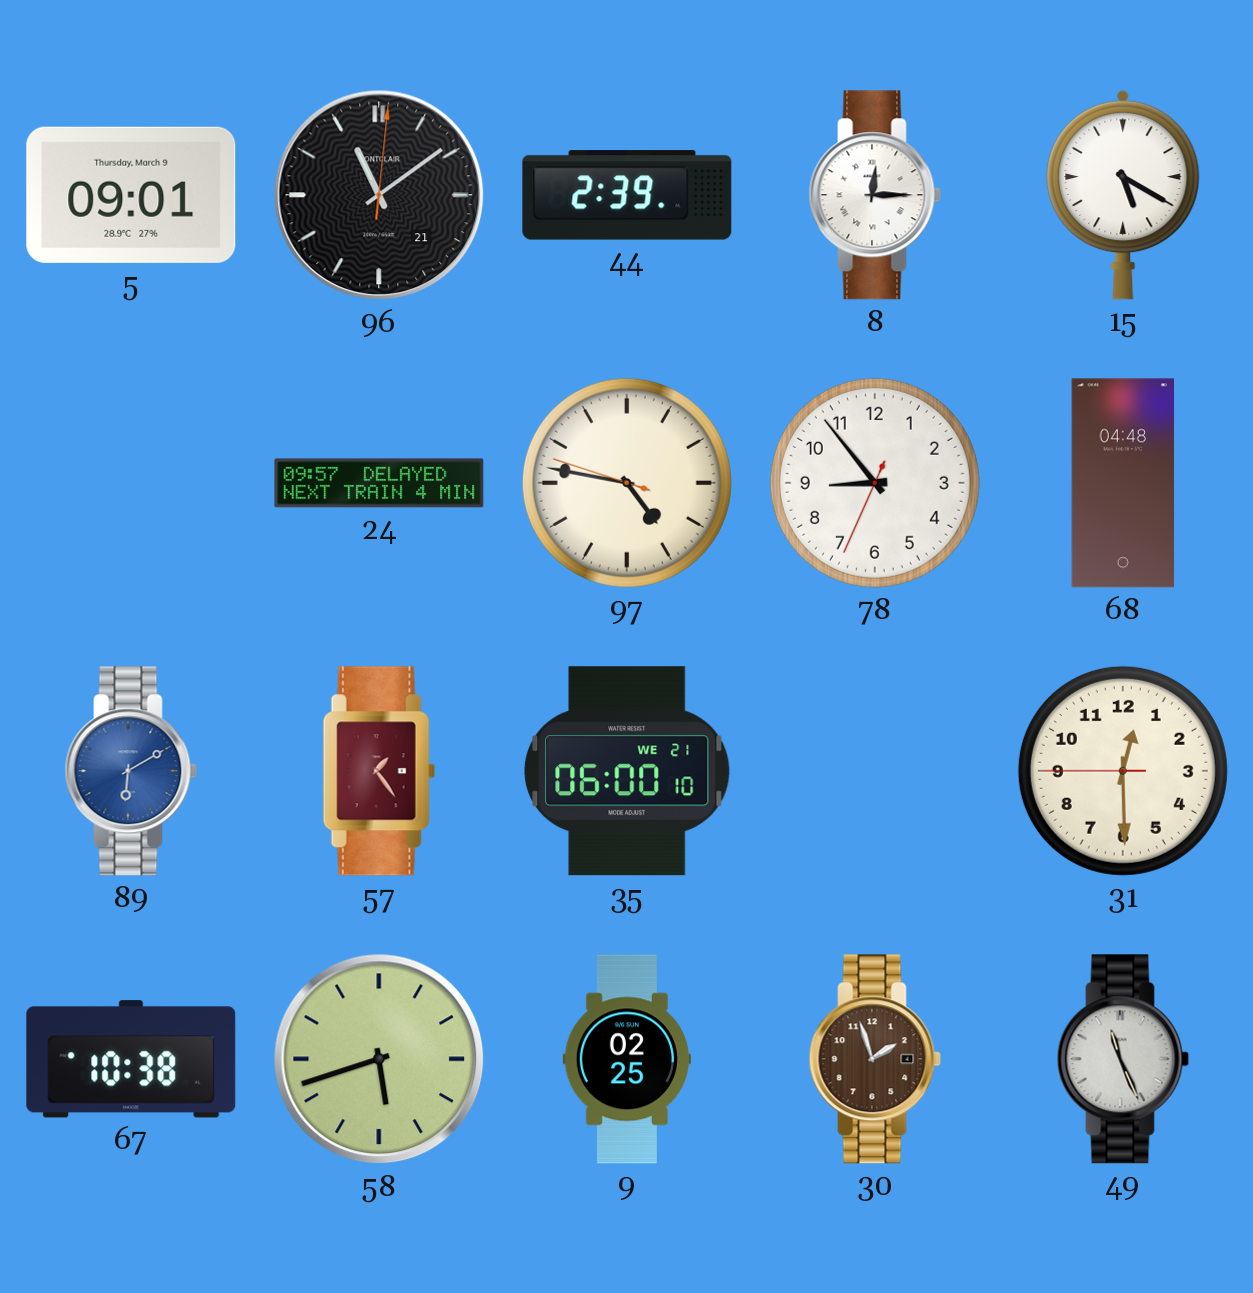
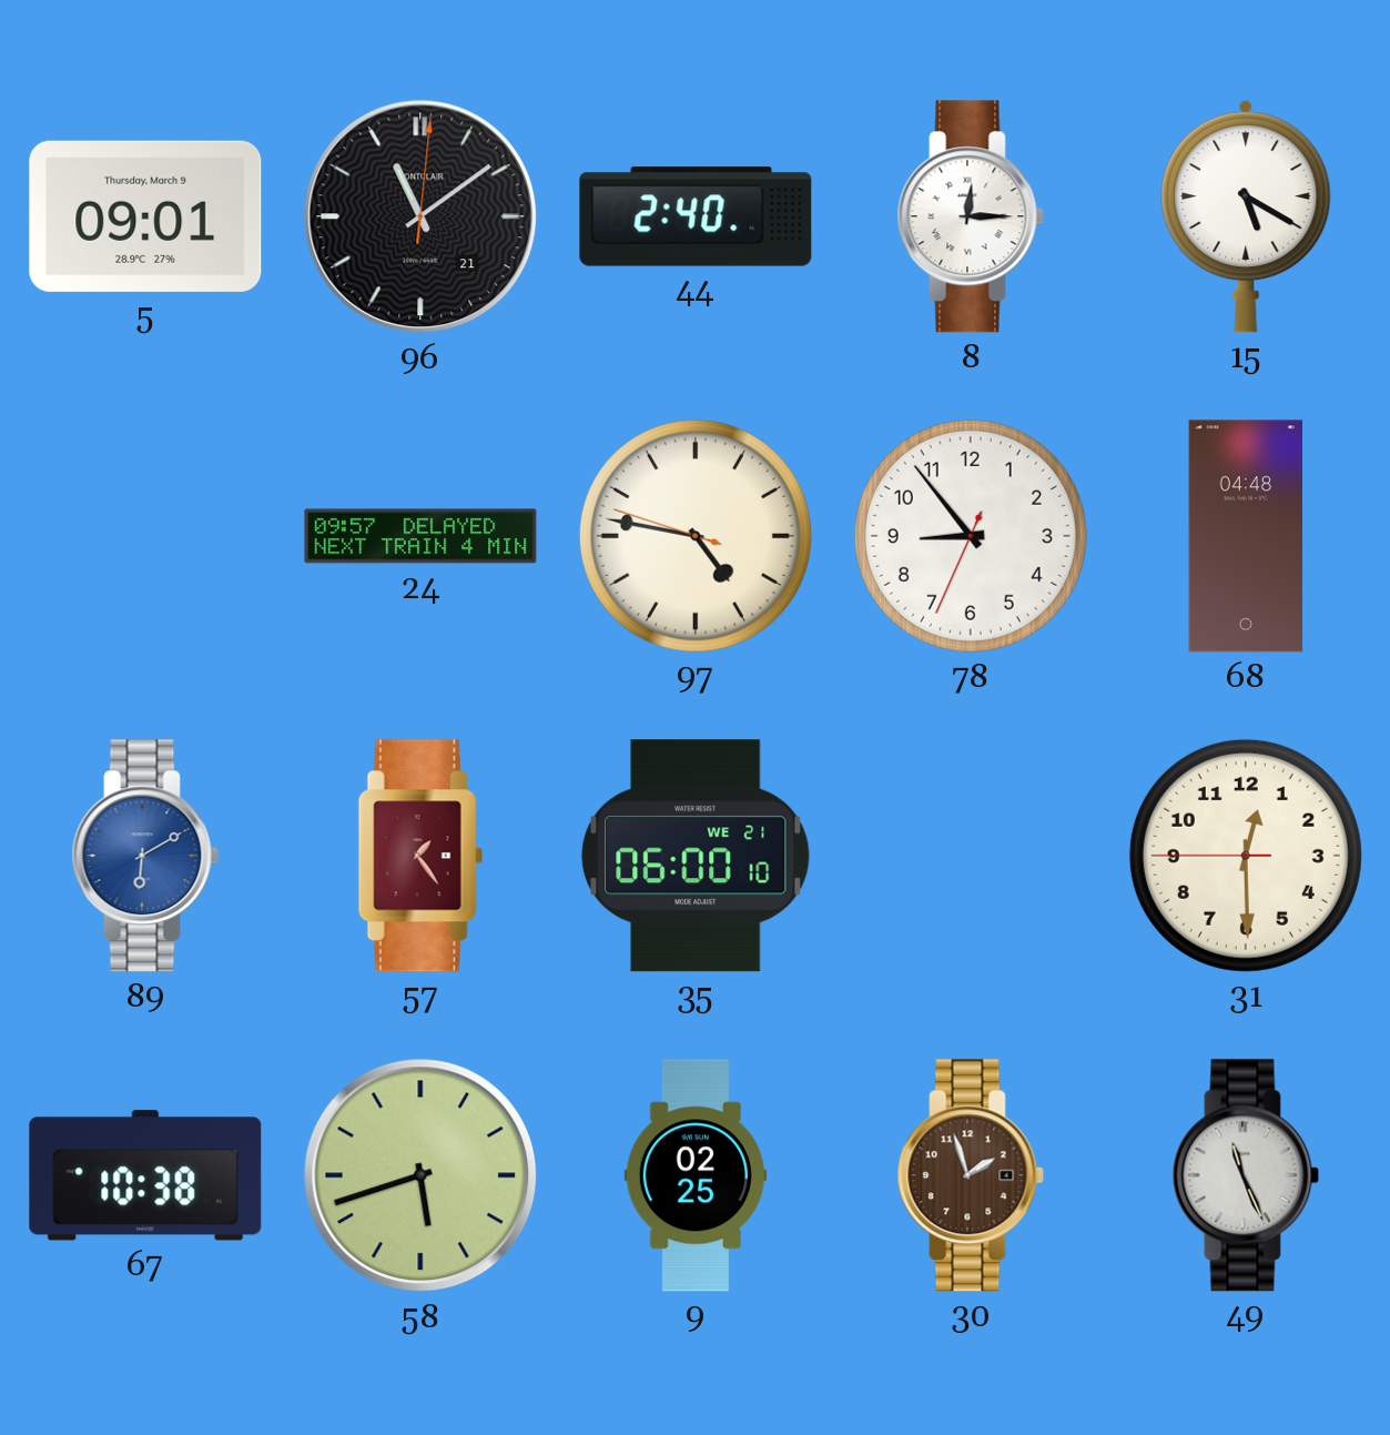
44: 2:39 -> 2:40 (696, 216)
